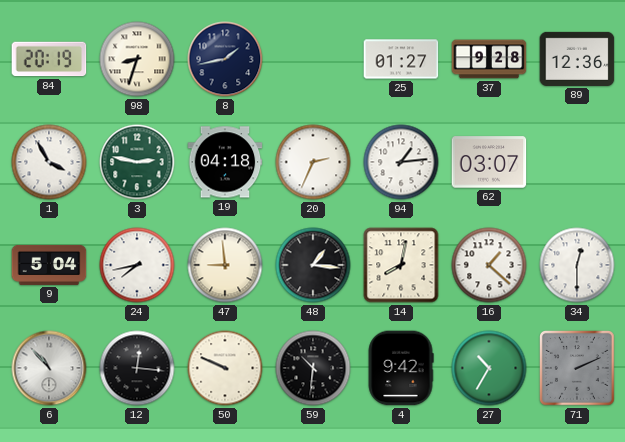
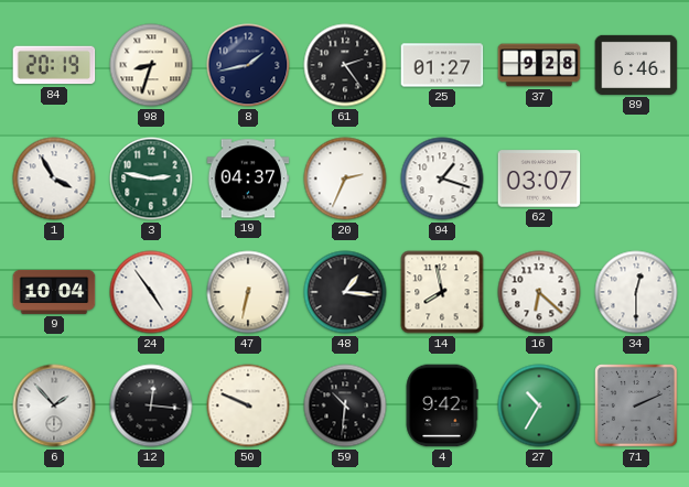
61: none -> 2:24 (345, 65)
89: 12:36 -> 6:46 (636, 65)
19: 04:18 -> 04:37 (248, 178)
94: 1:14 -> 1:18 (442, 178)
9: 5:04 -> 10:04 (54, 292)
24: 7:43 -> 4:54 (151, 292)
47: 8:59 -> 6:32 (248, 292)
14: 8:02 -> 7:58 (442, 292)
16: 1:22 -> 6:22 (539, 292)
6: 10:53 -> 1:53 (54, 405)
